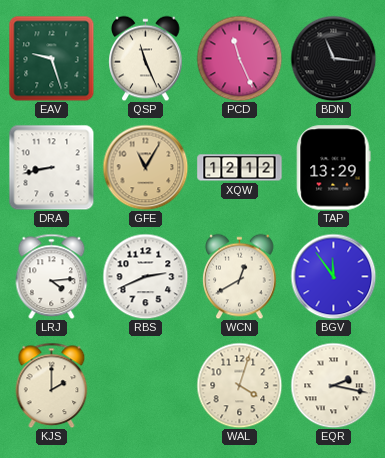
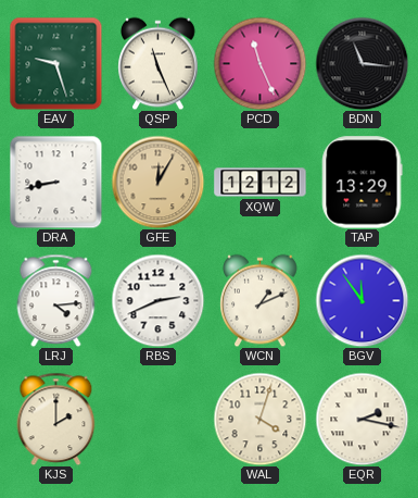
GFE: 11:05 -> 12:05 (157, 182)
WCN: 12:40 -> 1:11 (261, 300)
